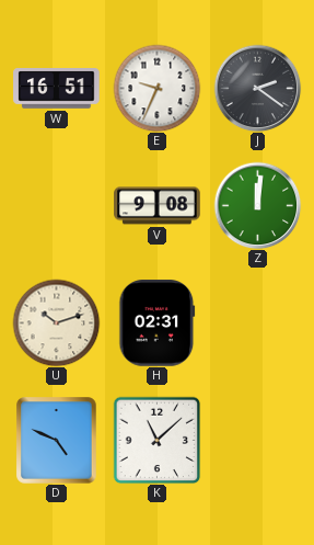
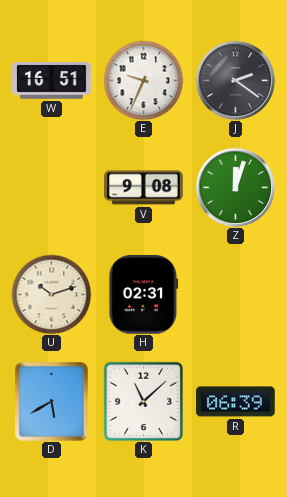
Z: 12:01 -> 12:03 (235, 187)
D: 4:49 -> 5:40 (52, 402)
R: none -> 06:39 (236, 402)
